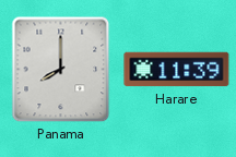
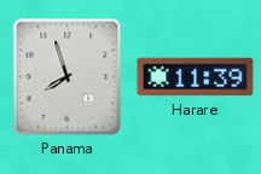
Panama: 8:00 -> 7:57 (68, 77)
